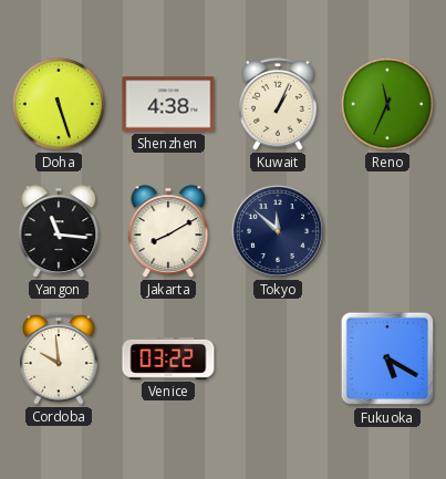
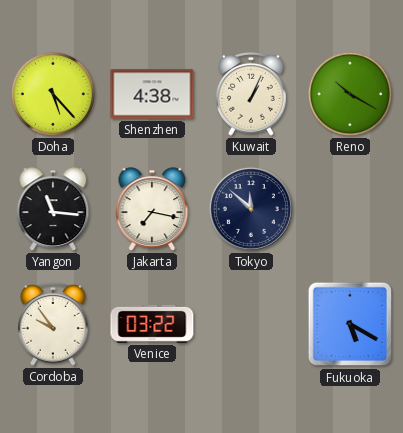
Doha: 5:27 -> 5:23 (53, 94)
Reno: 11:34 -> 10:20 (350, 94)
Jakarta: 8:10 -> 7:17 (152, 209)
Cordoba: 9:59 -> 9:54 (53, 324)
